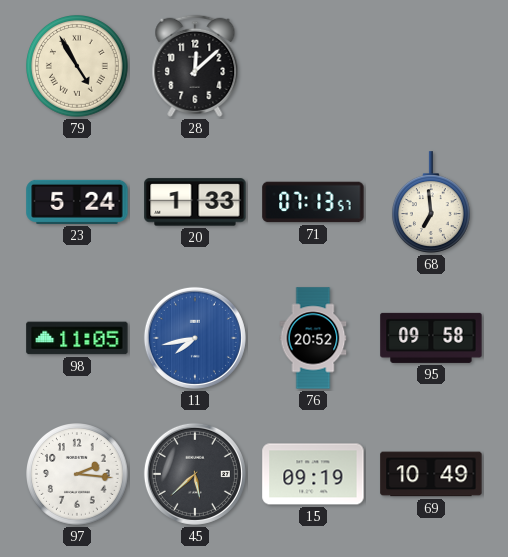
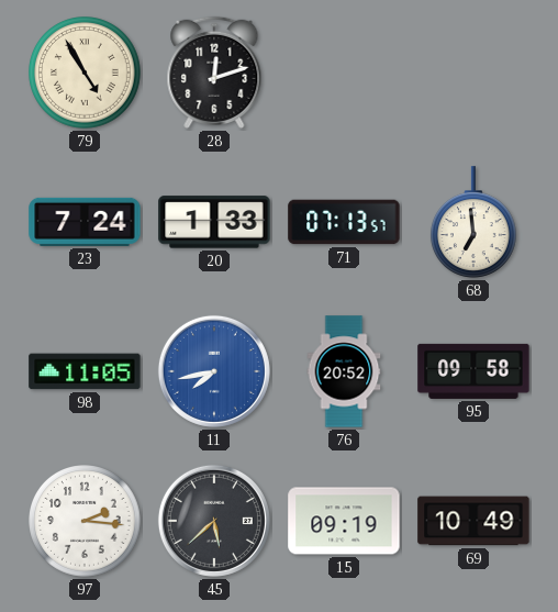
28: 12:08 -> 12:12 (214, 73)
23: 5:24 -> 7:24 (85, 222)
